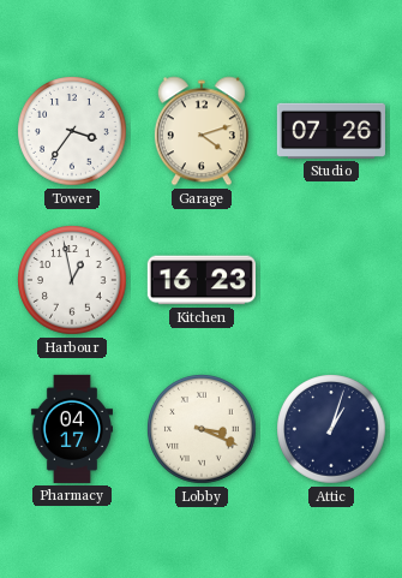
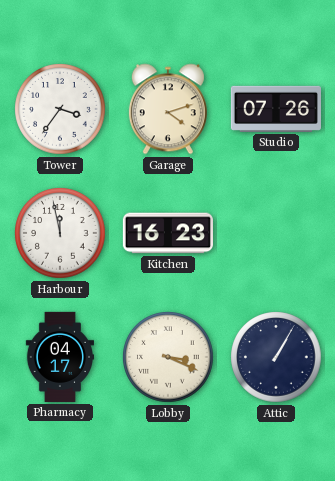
Harbour: 12:58 -> 11:58 (60, 233)
Attic: 1:03 -> 1:05 (276, 357)
